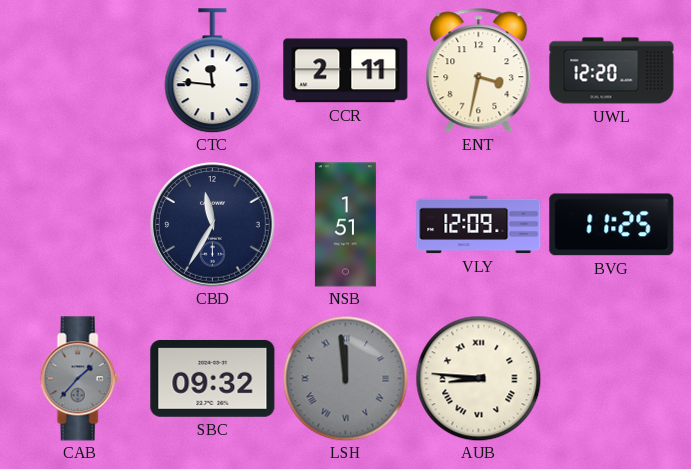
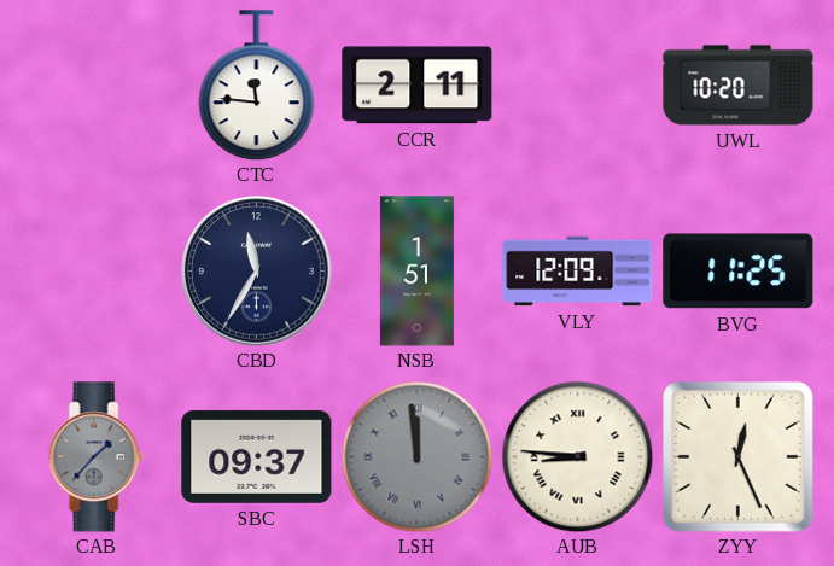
ENT: 3:32 -> none (479, 71)
UWL: 12:20 -> 10:20 (739, 86)
SBC: 09:32 -> 09:37 (257, 456)
ZYY: none -> 12:26 (739, 457)
